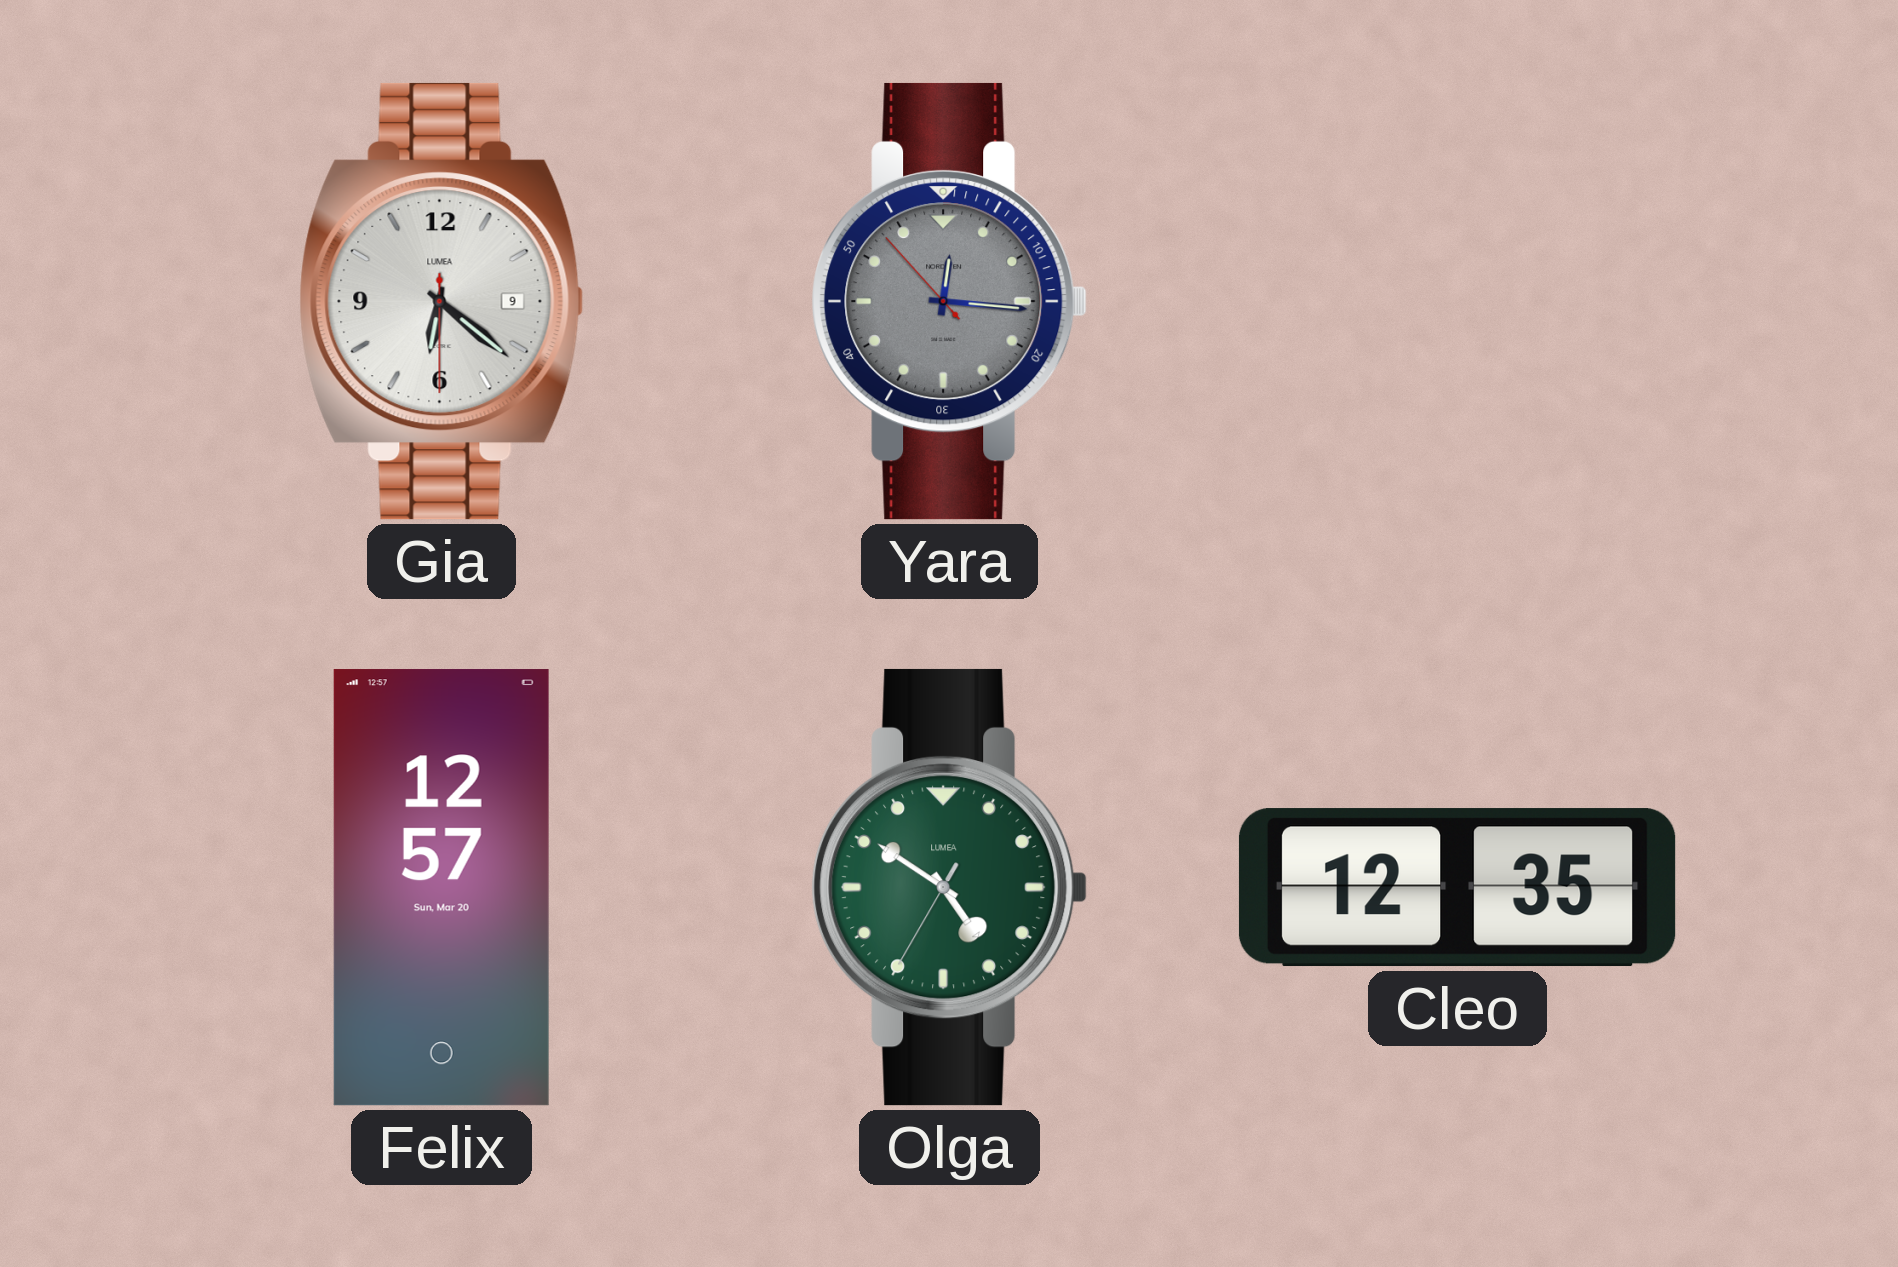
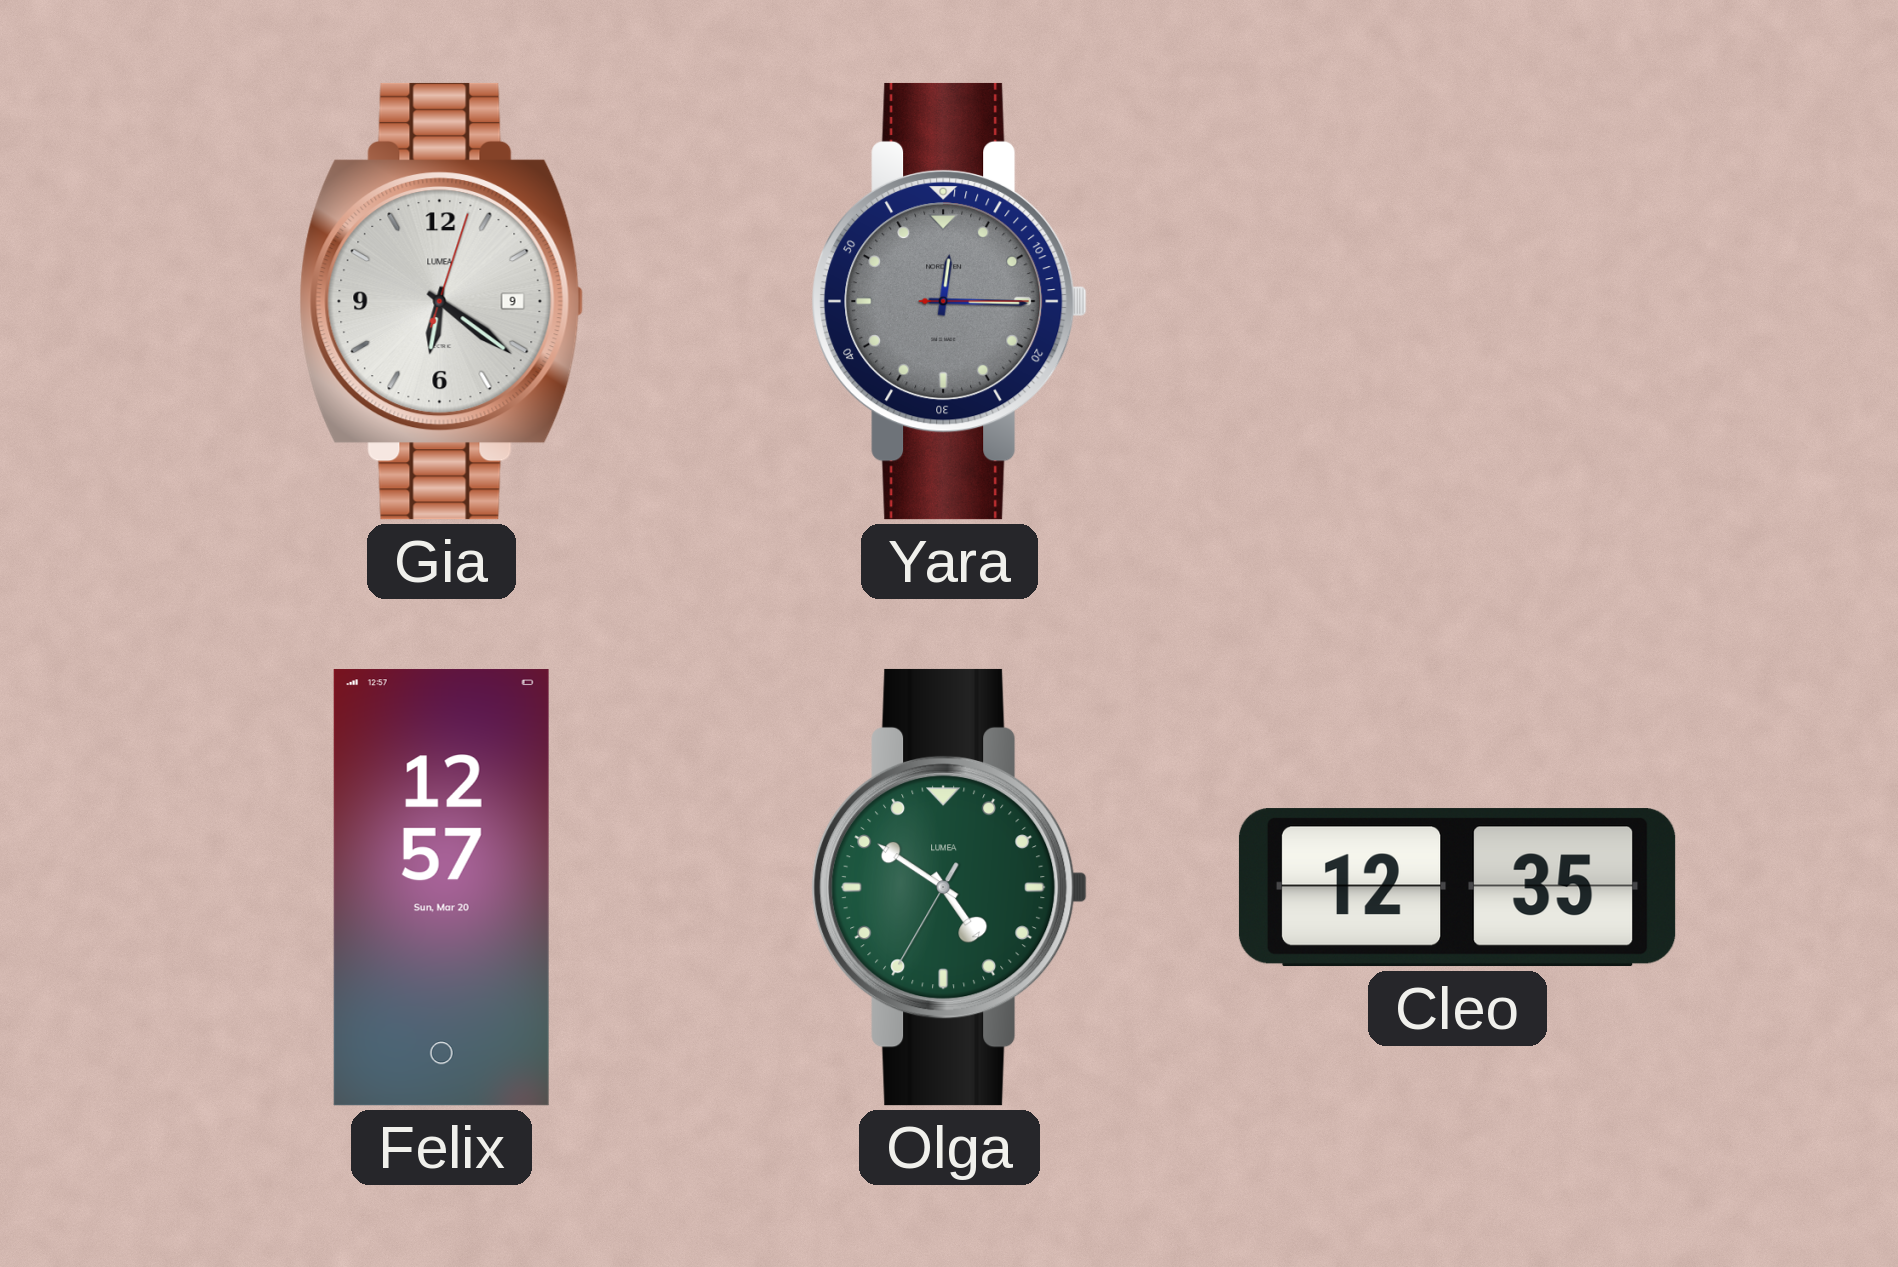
Gia: 6:21:30 -> 6:21:03 (442, 301)
Yara: 12:15:53 -> 12:15:15 (950, 301)
